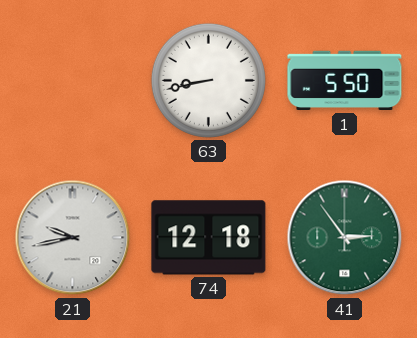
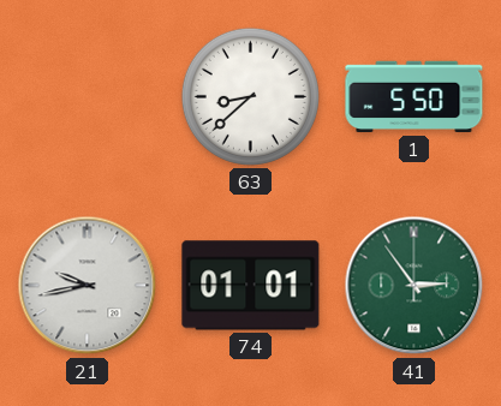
63: 8:43 -> 8:38 (250, 96)
74: 12:18 -> 01:01 (251, 286)
